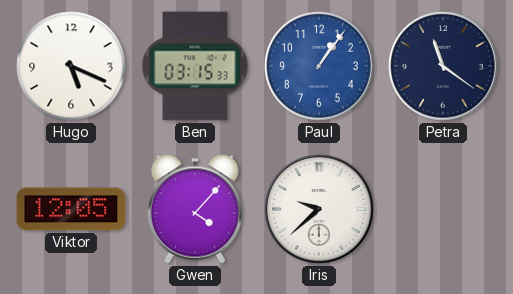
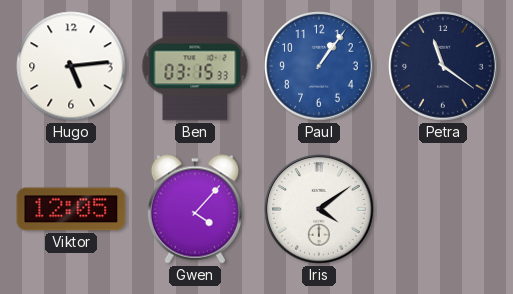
Hugo: 5:19 -> 5:14 (71, 66)
Iris: 9:38 -> 4:09 (320, 210)
